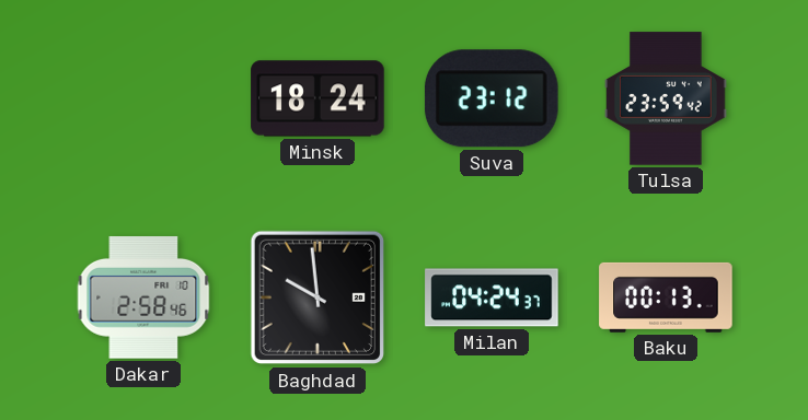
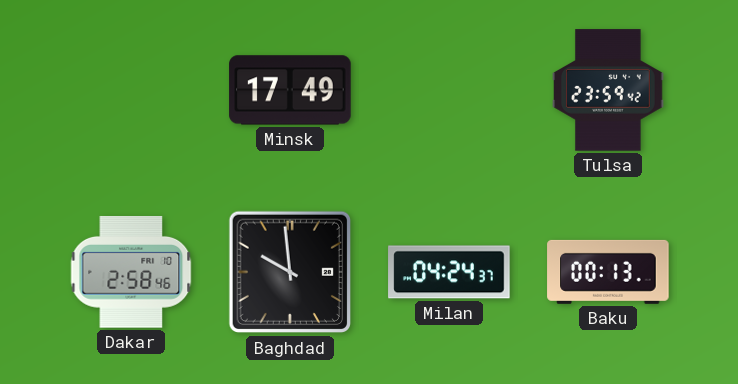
Minsk: 18:24 -> 17:49 (290, 90)
Suva: 23:12 -> none (492, 98)
